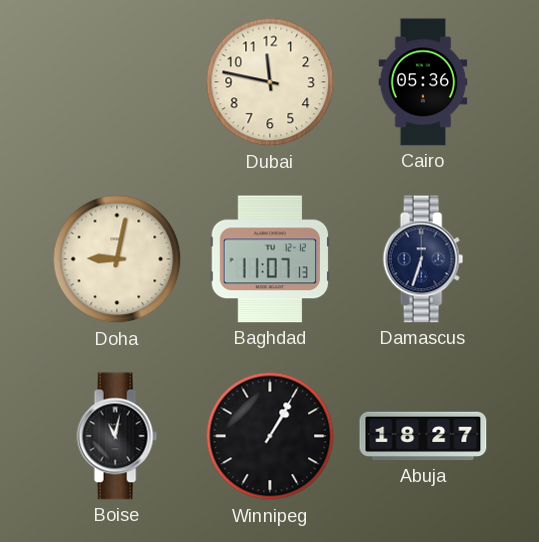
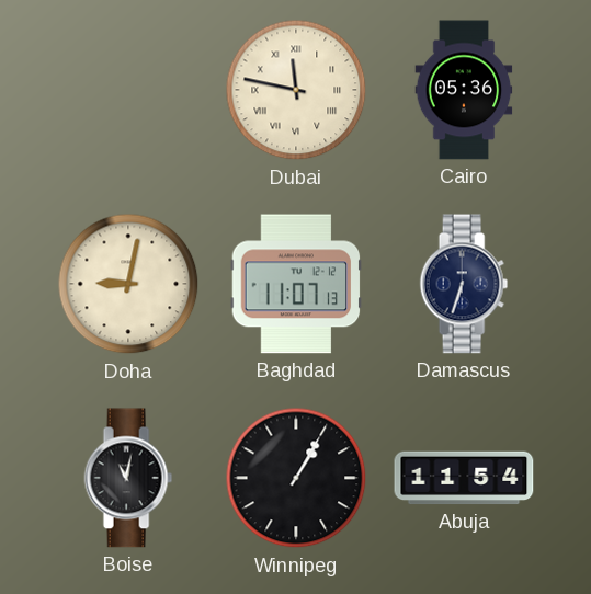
Dubai numerals: Arabic -> Roman (296, 90)
Abuja: 18:27 -> 11:54 (464, 478)
